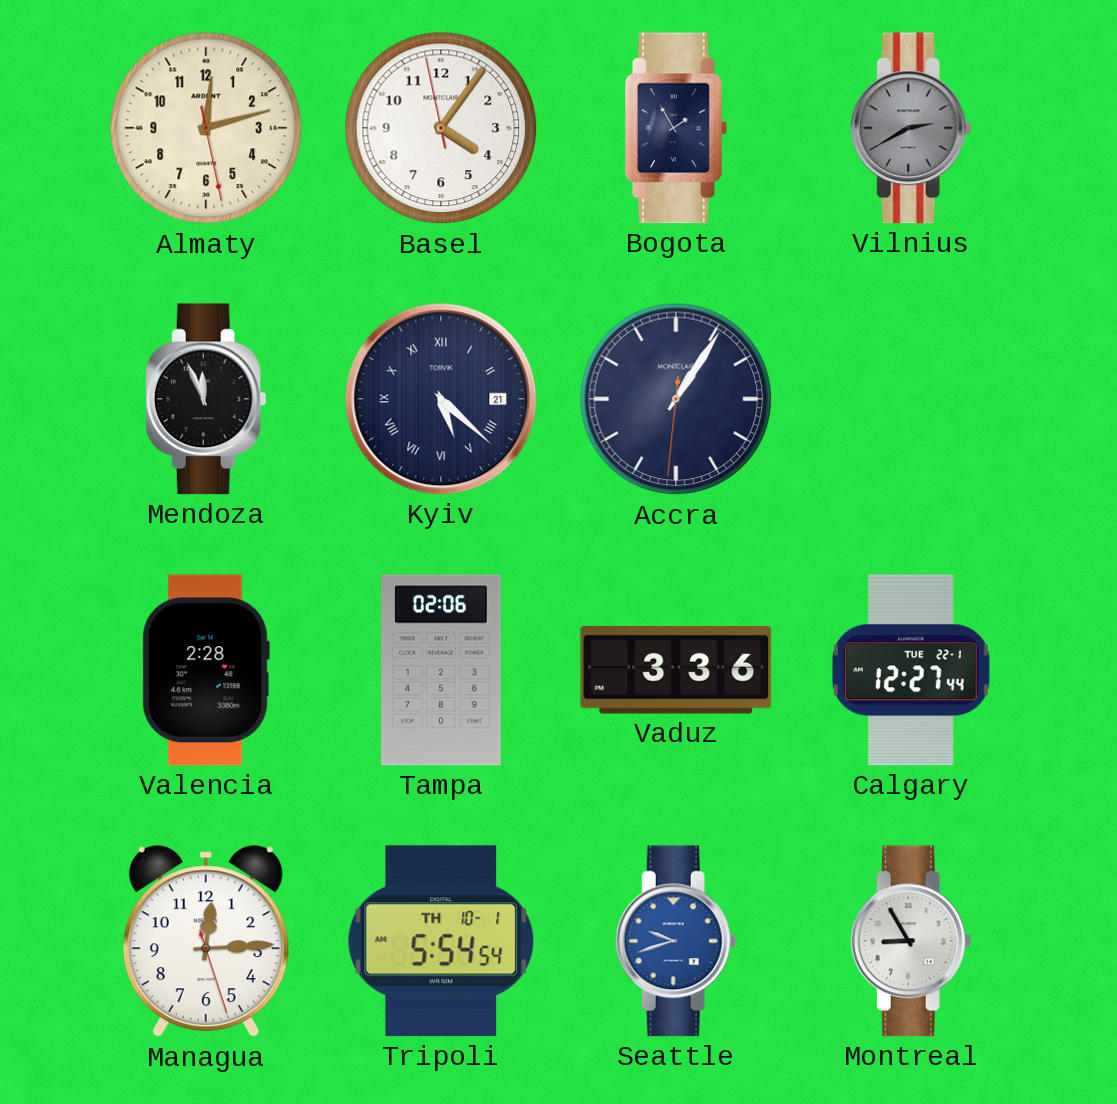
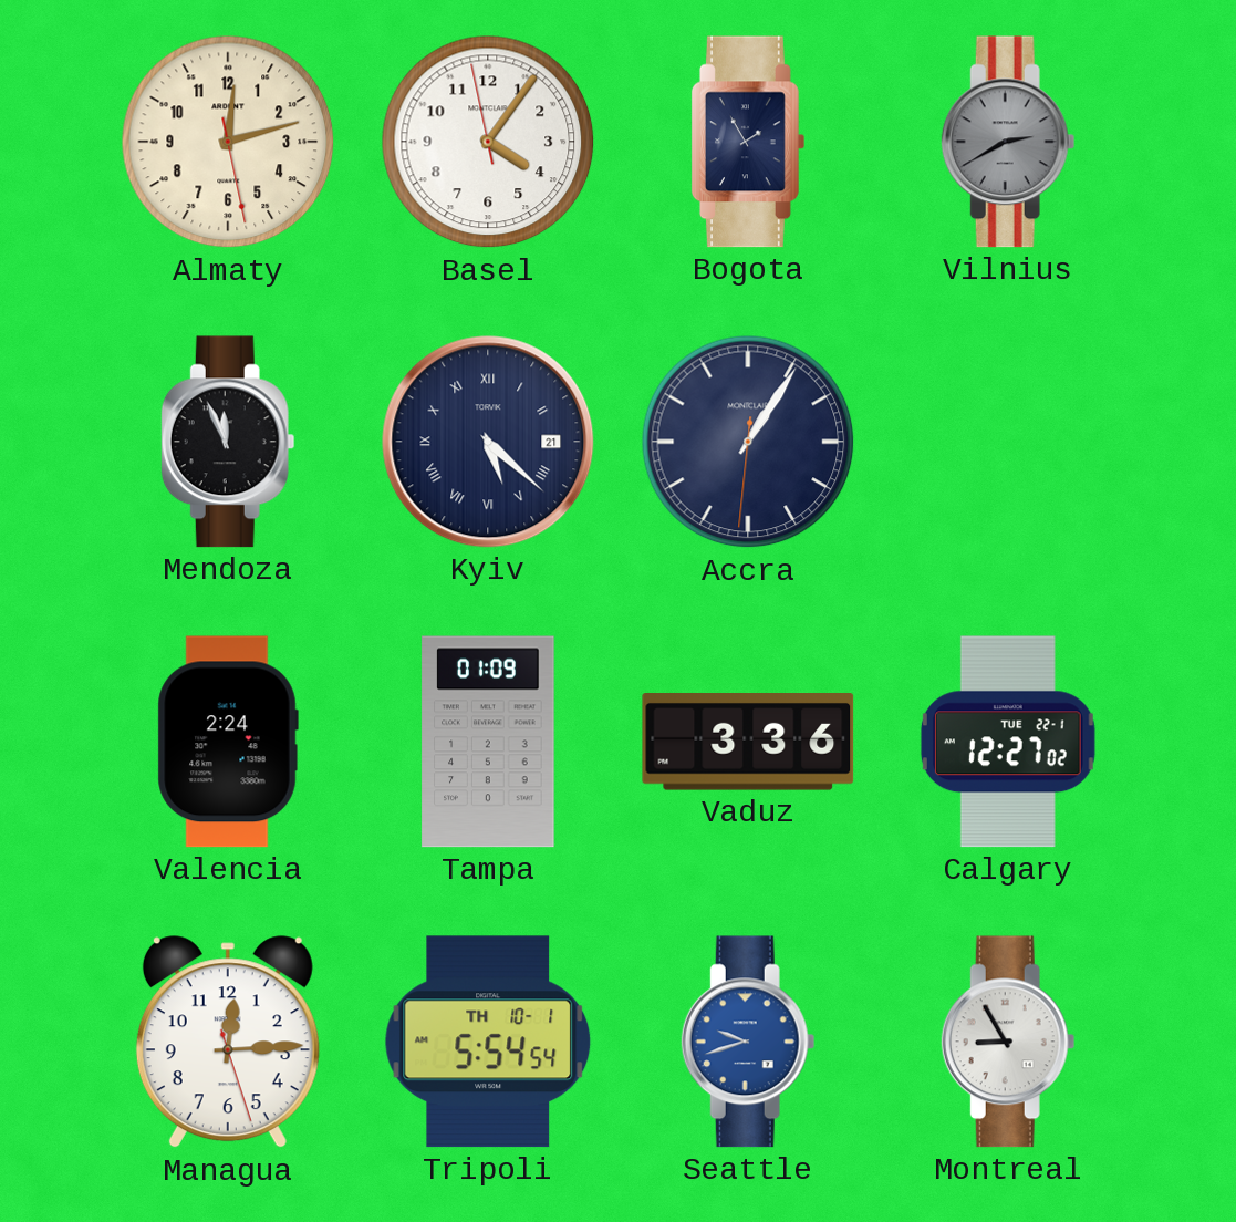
Valencia: 2:28 -> 2:24 (228, 742)
Tampa: 02:06 -> 01:09 (488, 742)
Calgary: 12:27:44 -> 12:27:02 (1008, 742)
